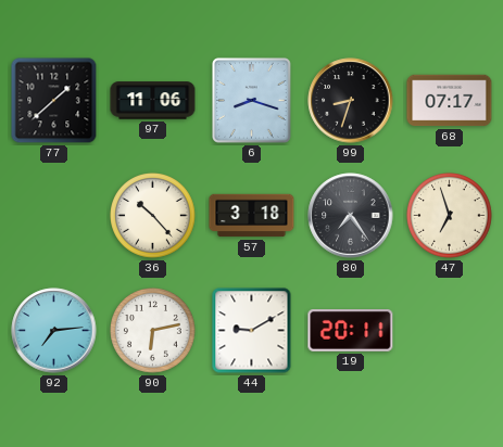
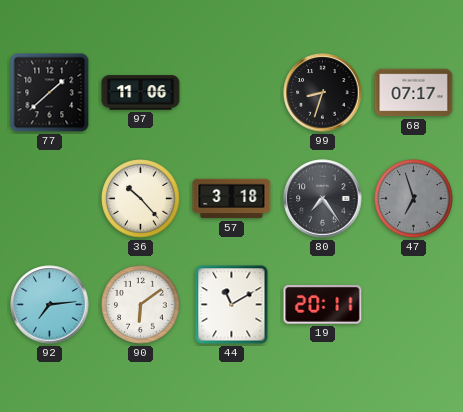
6: 8:18 -> none (252, 101)
47 dial: cream -> grey (414, 199)
90: 6:13 -> 6:09 (141, 305)
44: 9:10 -> 11:10 (232, 305)
